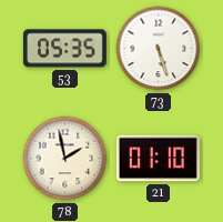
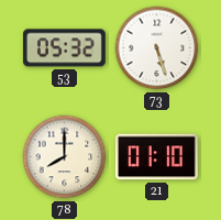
53: 05:35 -> 05:32 (64, 48)
78: 1:58 -> 8:00 (65, 157)
